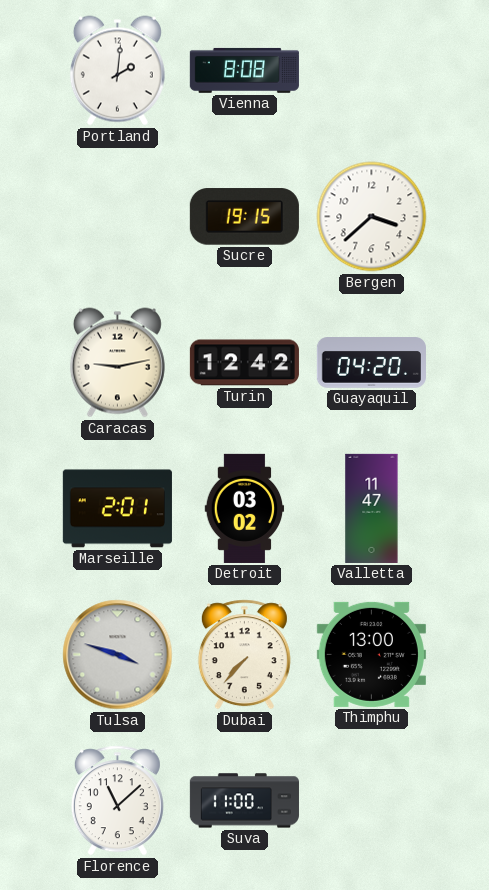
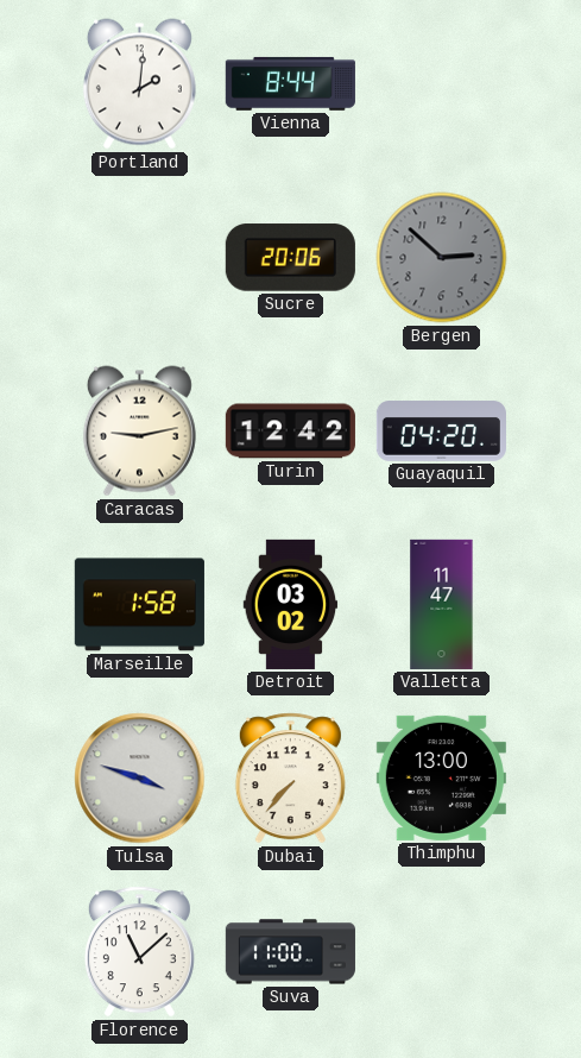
Vienna: 8:08 -> 8:44 (290, 83)
Sucre: 19:15 -> 20:06 (290, 258)
Bergen: 3:38 -> 2:52 (442, 258)
Bergen dial: white -> grey (442, 258)
Marseille: 2:01 -> 1:58 (139, 605)
